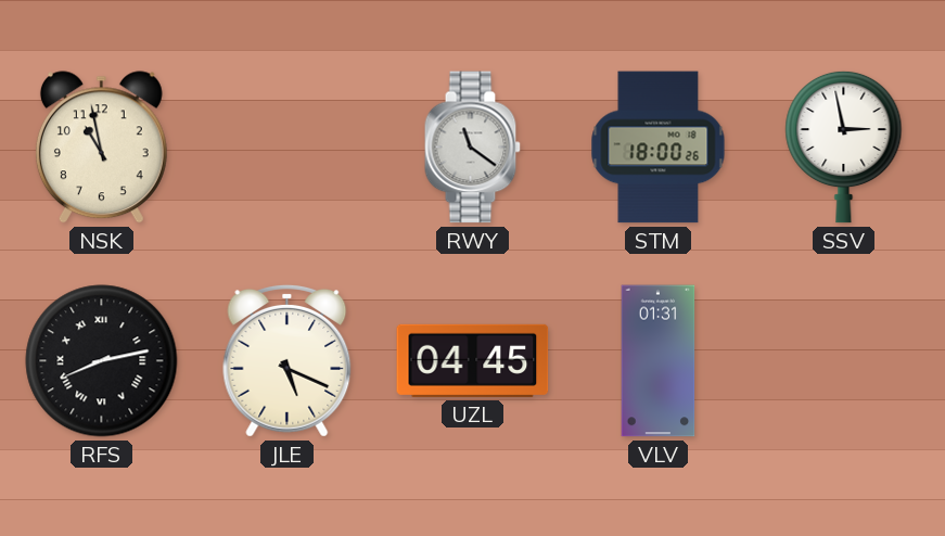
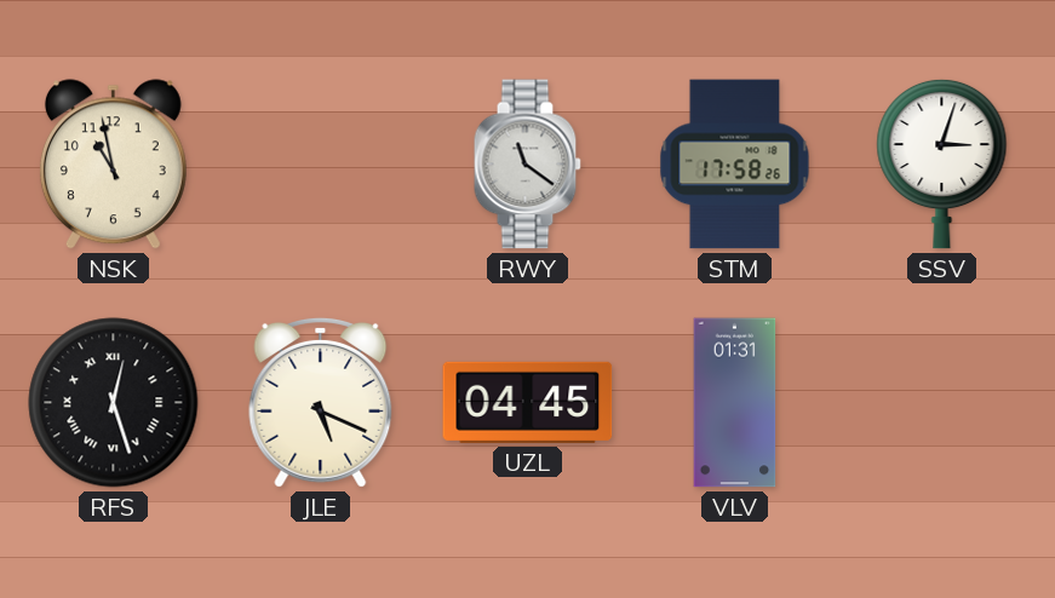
STM: 18:00 -> 17:58 (735, 165)
SSV: 2:58 -> 3:03 (942, 163)
RFS: 8:13 -> 12:27 (114, 403)
